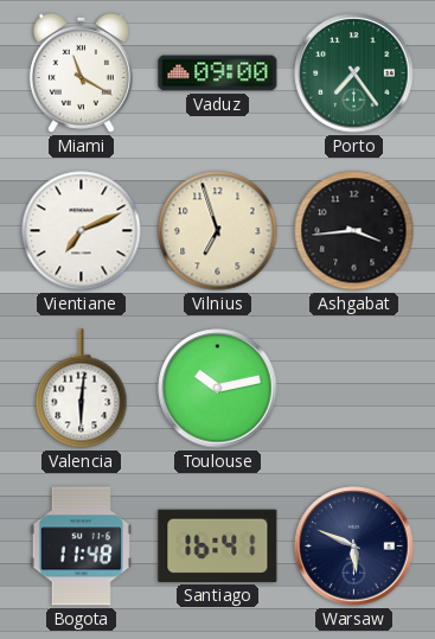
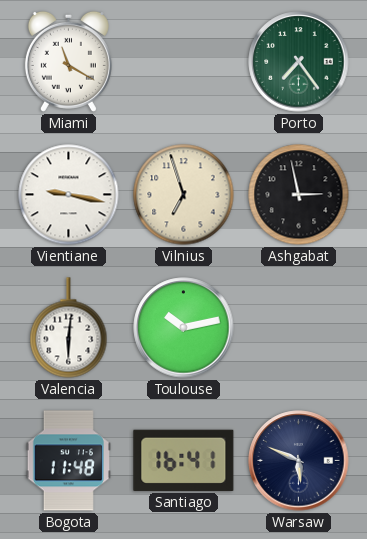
Vaduz: 09:00 -> none (218, 74)
Vientiane: 7:11 -> 9:17 (69, 195)
Ashgabat: 3:44 -> 2:58 (299, 195)
